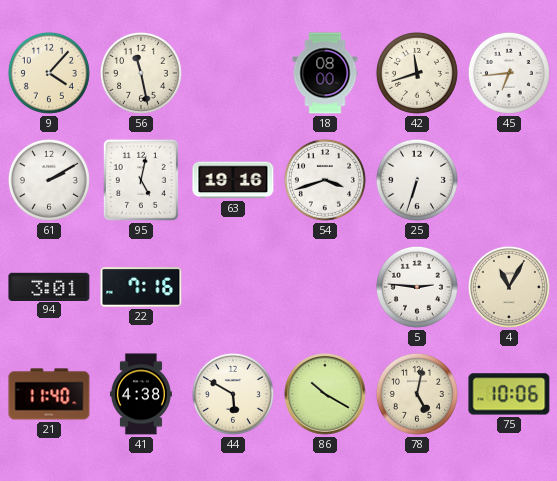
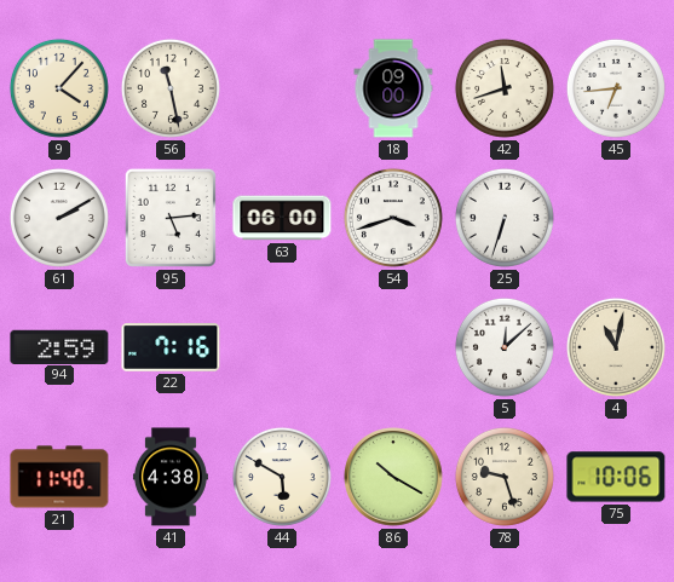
18: 08:00 -> 09:00 (393, 88)
95: 5:02 -> 5:14 (171, 218)
63: 19:16 -> 06:00 (282, 218)
94: 3:01 -> 2:59 (59, 346)
5: 2:46 -> 12:08 (505, 347)
4: 11:05 -> 11:02 (616, 347)
78: 5:02 -> 9:27 (505, 477)
